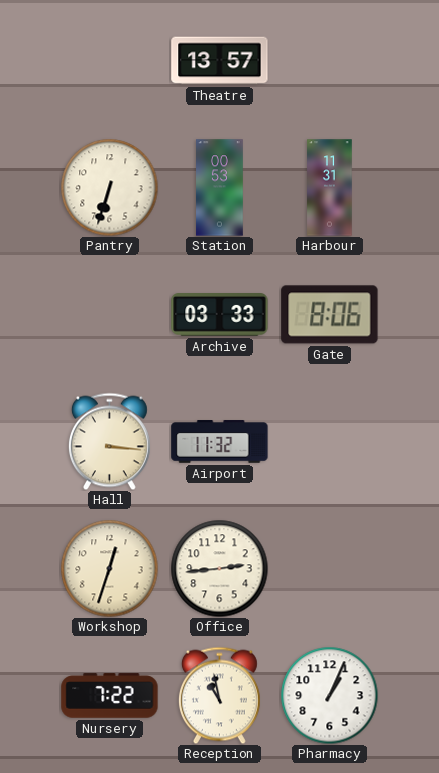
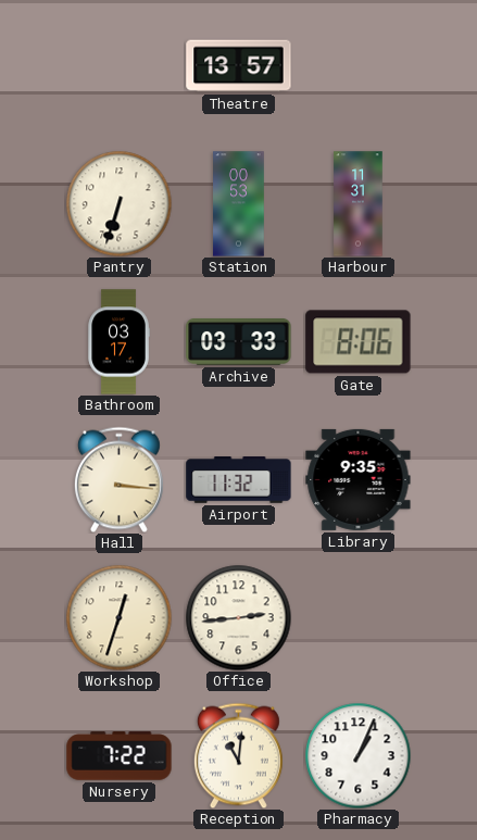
Bathroom: none -> 03:17 (118, 342)
Library: none -> 9:35 (359, 479)
Reception: 10:58 -> 11:01 (238, 755)
